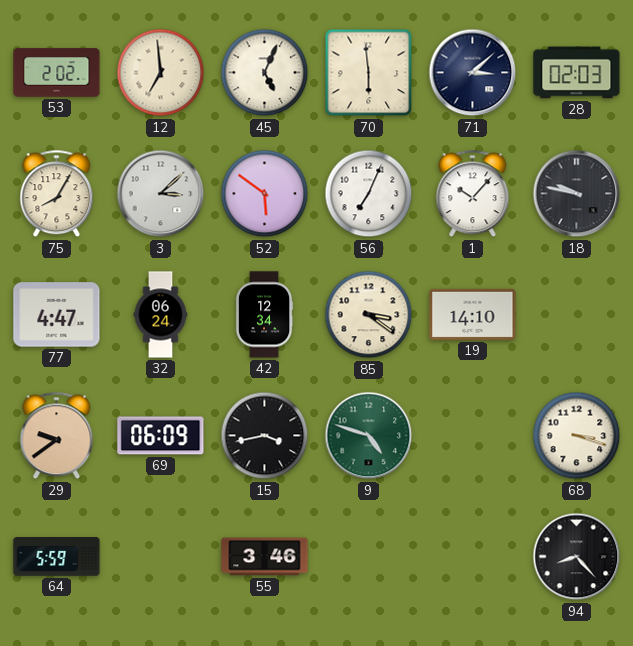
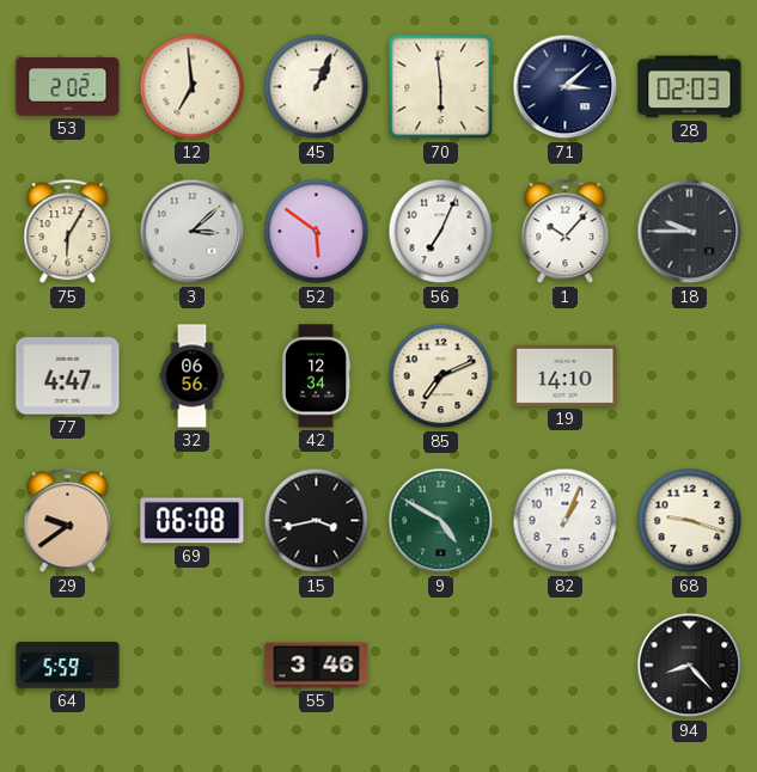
45: 5:04 -> 1:04 (317, 87)
75: 8:05 -> 6:05 (68, 232)
18: 9:47 -> 9:45 (690, 232)
32: 06:24 -> 06:56 (193, 376)
85: 3:21 -> 7:11 (441, 376)
69: 06:09 -> 06:08 (193, 521)
9: 4:48 -> 4:50 (441, 521)
82: none -> 1:04 (566, 521)
68: 3:18 -> 9:18 (690, 521)
